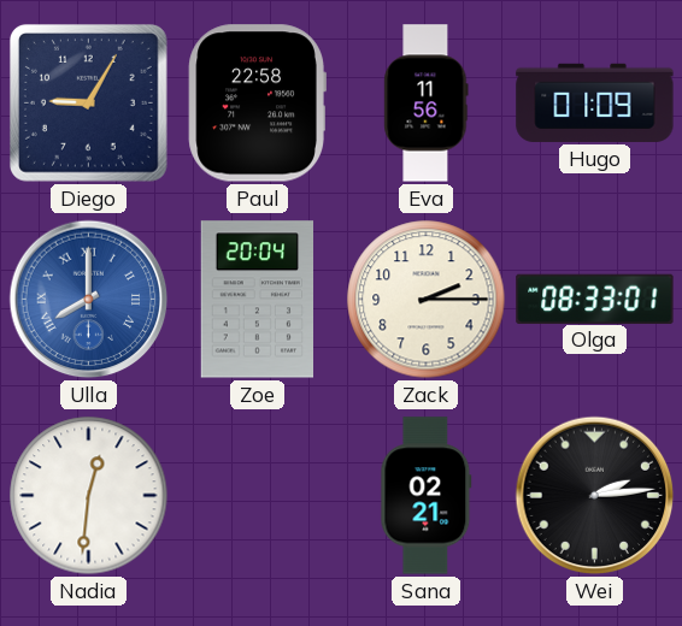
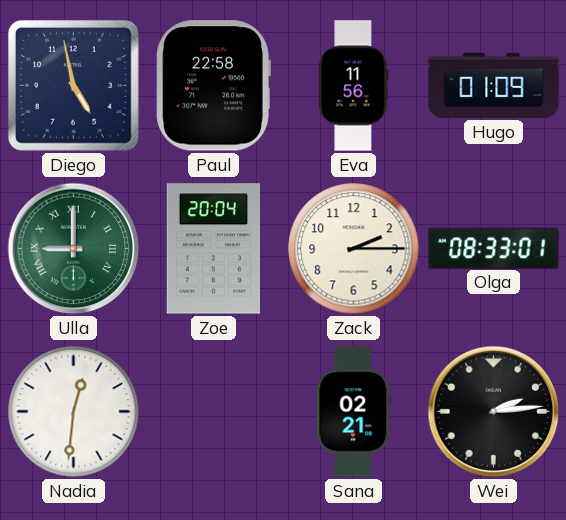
Diego: 9:05 -> 4:58 (73, 85)
Ulla: 8:00 -> 9:00 (74, 249)
Ulla dial: blue -> green (74, 249)
